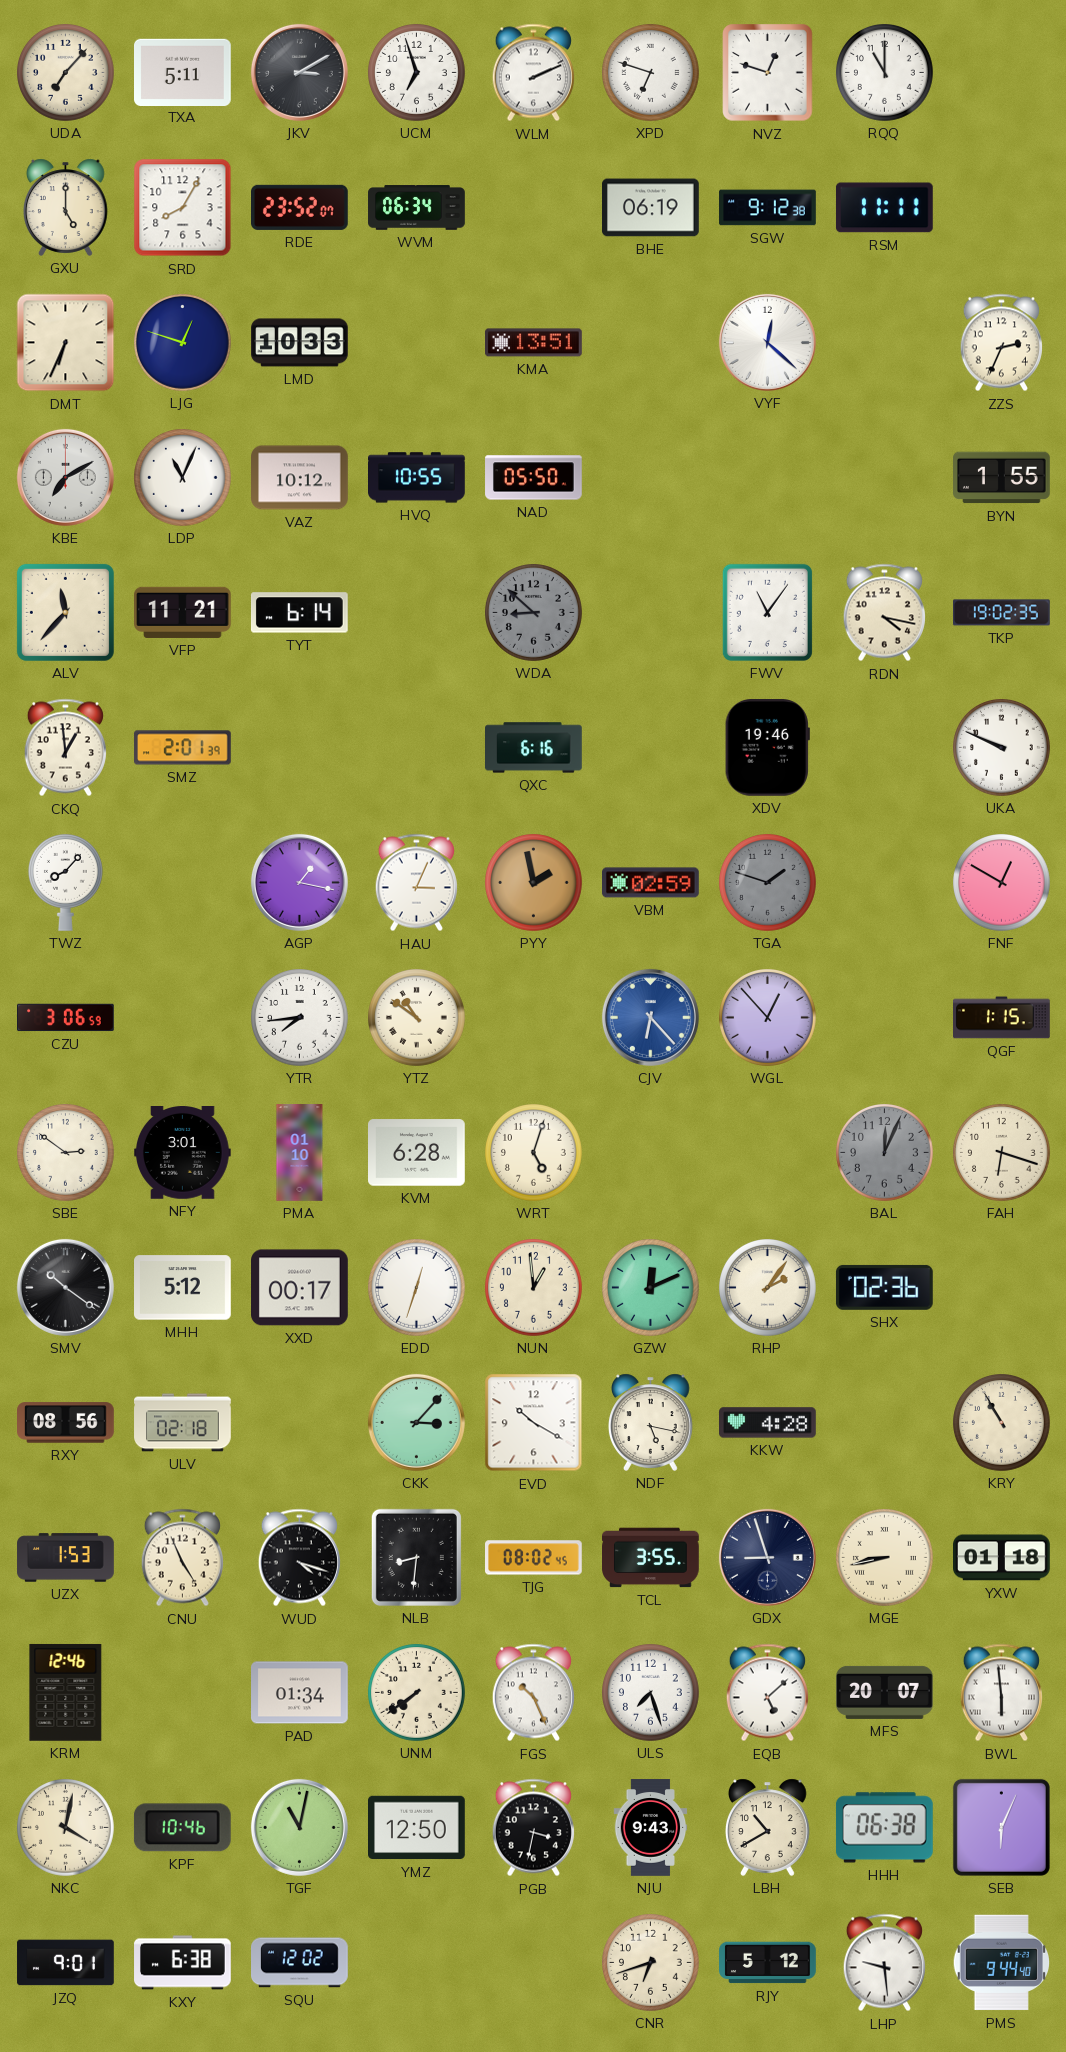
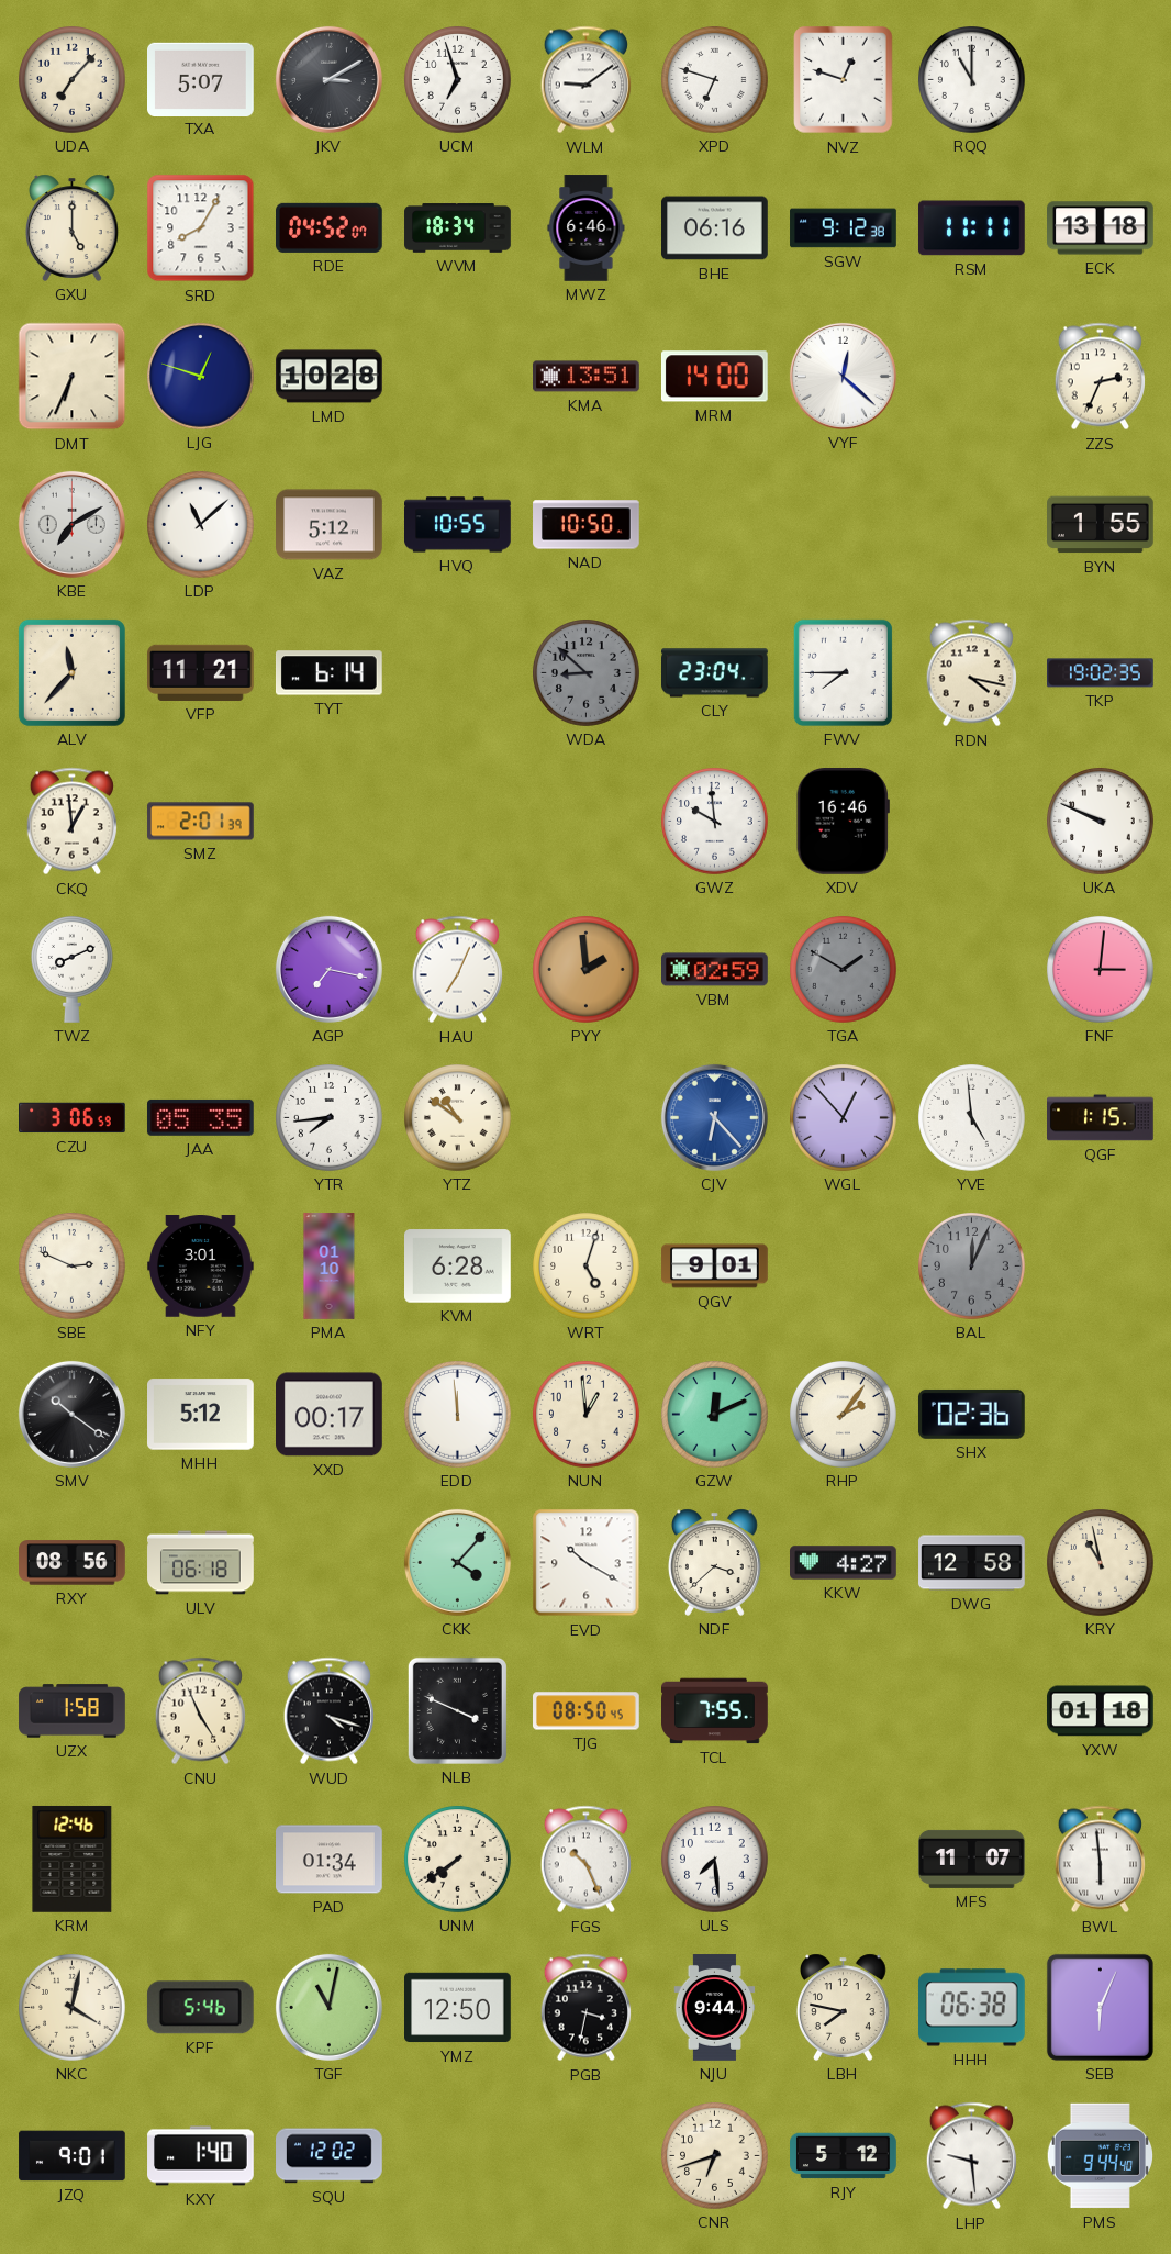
TXA: 5:11 -> 5:07 (201, 79)
WLM: 2:11 -> 9:09 (585, 80)
RDE: 23:52 -> 04:52 (330, 227)
WVM: 06:34 -> 18:34 (458, 228)
MWZ: none -> 6:46 (587, 228)
BHE: 06:19 -> 06:16 (715, 228)
ECK: none -> 13:18 (1101, 228)
LMD: 10:33 -> 10:28 (330, 377)
MRM: none -> 14:00 (714, 377)
LDP: 11:04 -> 11:08 (201, 525)
VAZ: 10:12 -> 5:12 (330, 525)
NAD: 05:50 -> 10:50 (587, 525)
CLY: none -> 23:04 (715, 673)
FWV: 11:06 -> 7:45 (843, 672)
QXC: 6:16 -> none (534, 748)
GWZ: none -> 9:59 (715, 822)
XDV: 19:46 -> 16:46 (843, 822)
TWZ: 8:07 -> 8:11 (71, 969)
AGP: 1:17 -> 7:17 (328, 969)
HAU: 3:04 -> 7:04 (457, 970)
PYY: 1:58 -> 1:59 (587, 970)
TGA: 1:48 -> 1:50 (844, 970)
FNF: 12:50 -> 3:01 (1101, 970)
JAA: none -> 05:35 (200, 1117)
YVE: none -> 4:59 (972, 1118)
SBE: 2:51 -> 2:49 (73, 1267)
QGV: none -> 9:01 (715, 1267)
FAH: 6:18 -> none (1002, 1153)
EDD: 12:33 -> 11:59 (458, 1415)
ULV: 02:18 -> 06:18 (201, 1563)
CKK: 3:07 -> 4:07 (457, 1562)
NDF: 5:17 -> 3:38 (714, 1562)
KKW: 4:28 -> 4:27 (844, 1563)
DWG: none -> 12:58 (972, 1563)
KRY: 10:55 -> 10:58 (1101, 1563)
UZX: 1:53 -> 1:58 (73, 1711)
NLB: 8:31 -> 3:49 (457, 1710)
TJG: 08:02 -> 08:50 (587, 1711)
TCL: 3:55 -> 7:55 (715, 1711)
GDX: 8:57 -> none (767, 1557)
MGE: 8:43 -> none (885, 1558)
ULS: 7:27 -> 7:29 (715, 1860)
EQB: 5:08 -> none (767, 1693)
MFS: 20:07 -> 11:07 (972, 1859)
KPF: 10:46 -> 5:46 (200, 2008)
NJU: 9:43 -> 9:44 (715, 2008)
LBH: 10:40 -> 7:47 (843, 2007)
KXY: 6:38 -> 1:40 (201, 2156)
